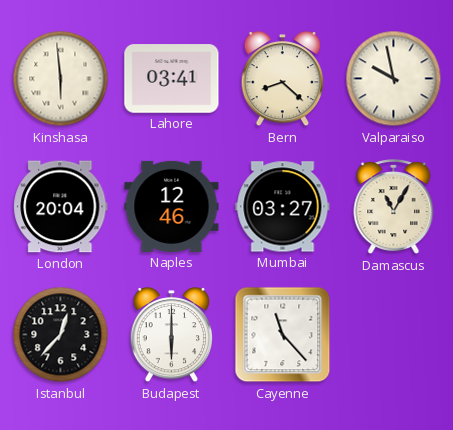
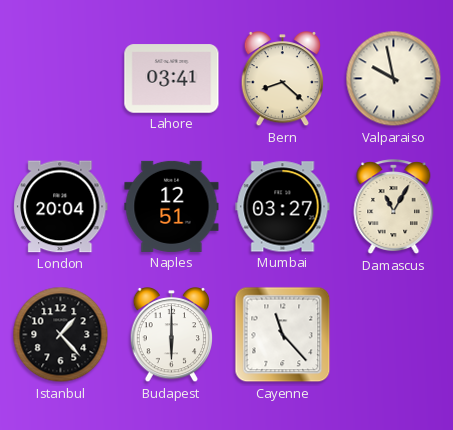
Kinshasa: 5:59 -> none (61, 79)
Naples: 12:46 -> 12:51 (172, 206)
Istanbul: 12:37 -> 1:23 (61, 335)
